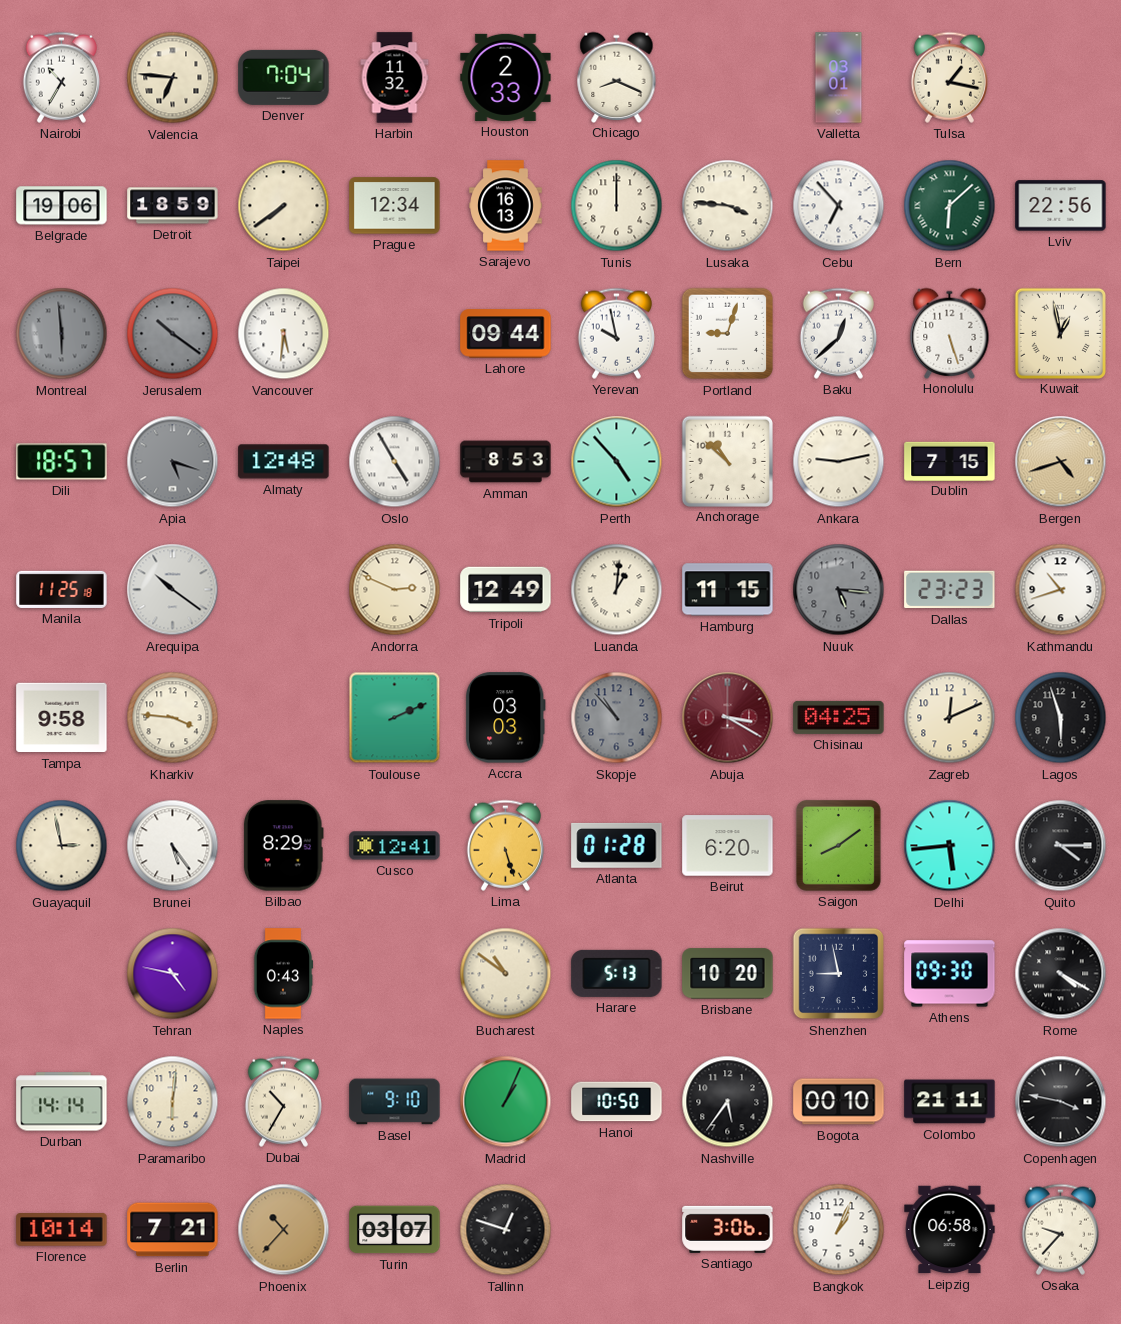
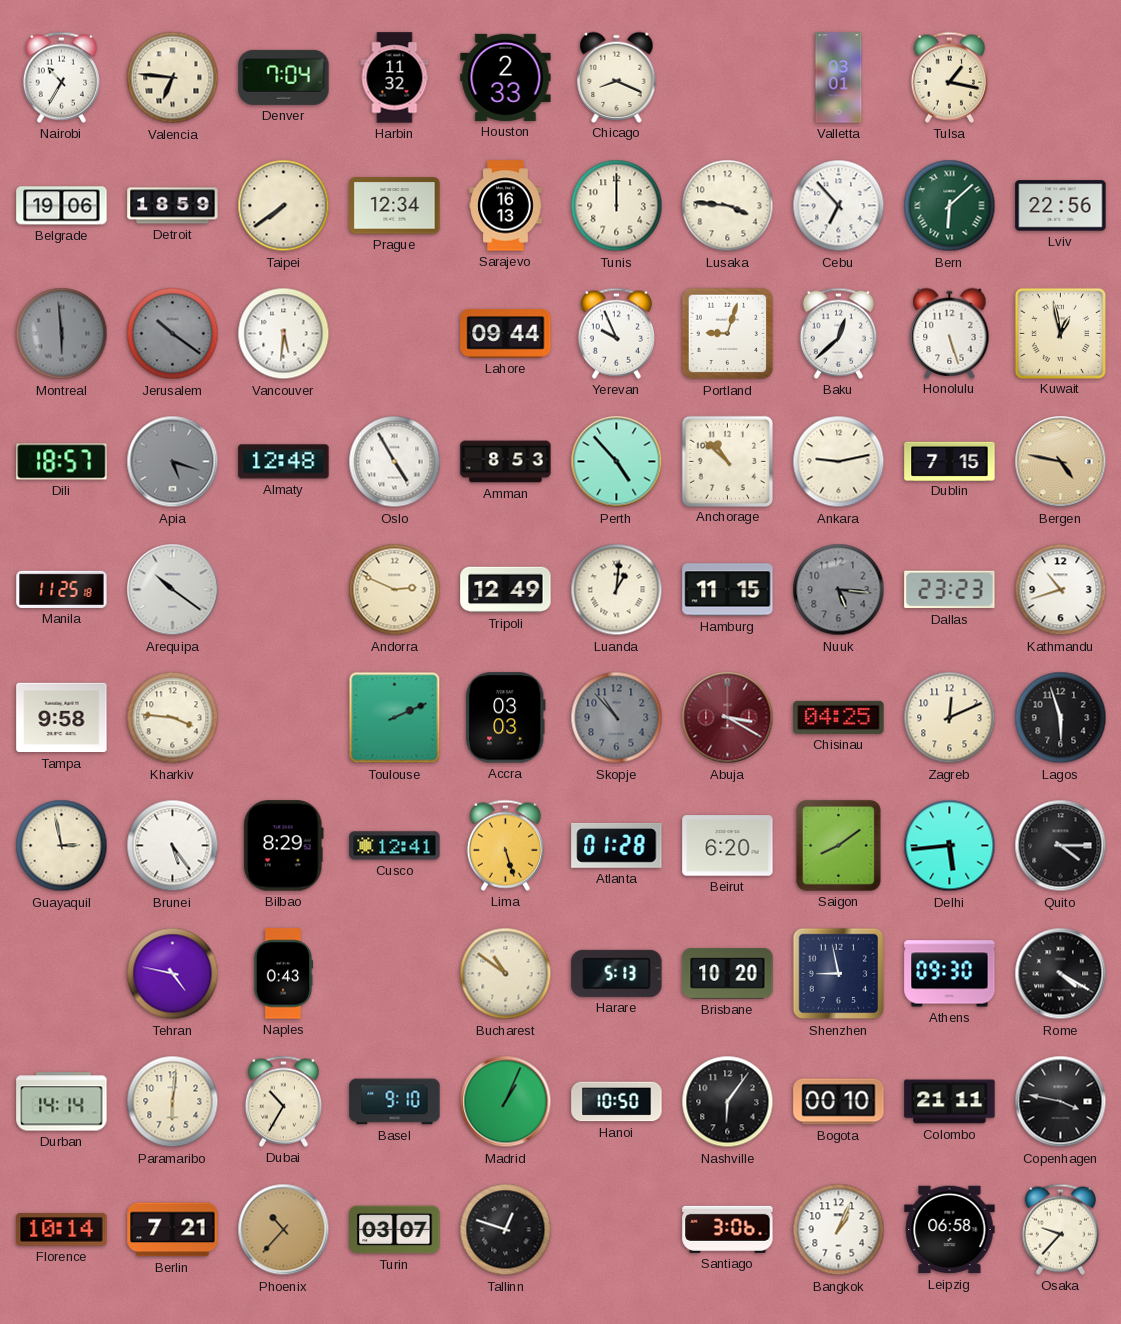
Yerevan: 9:58 -> 9:56 (616, 333)
Bergen: 4:42 -> 4:47 (1061, 462)
Nashville: 5:36 -> 6:06 (728, 1102)
